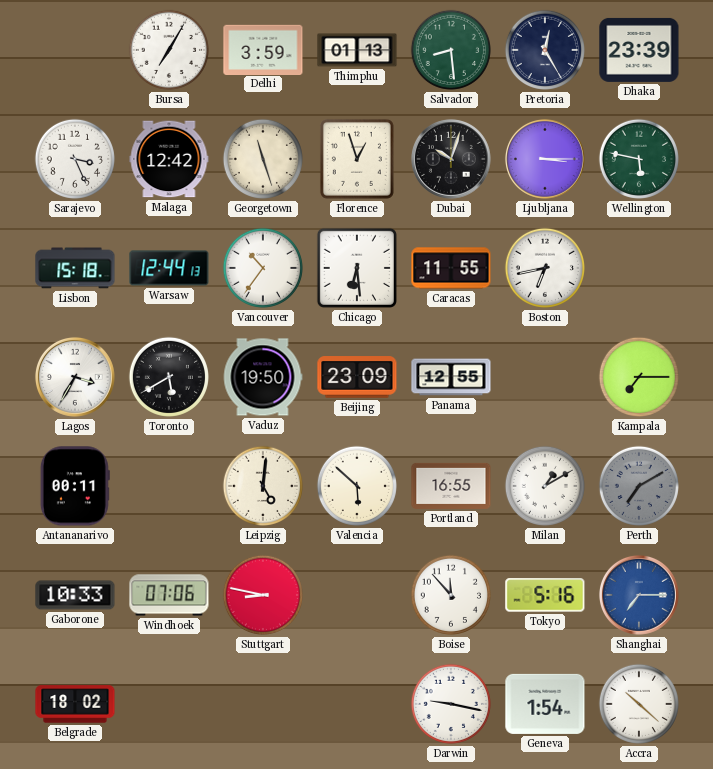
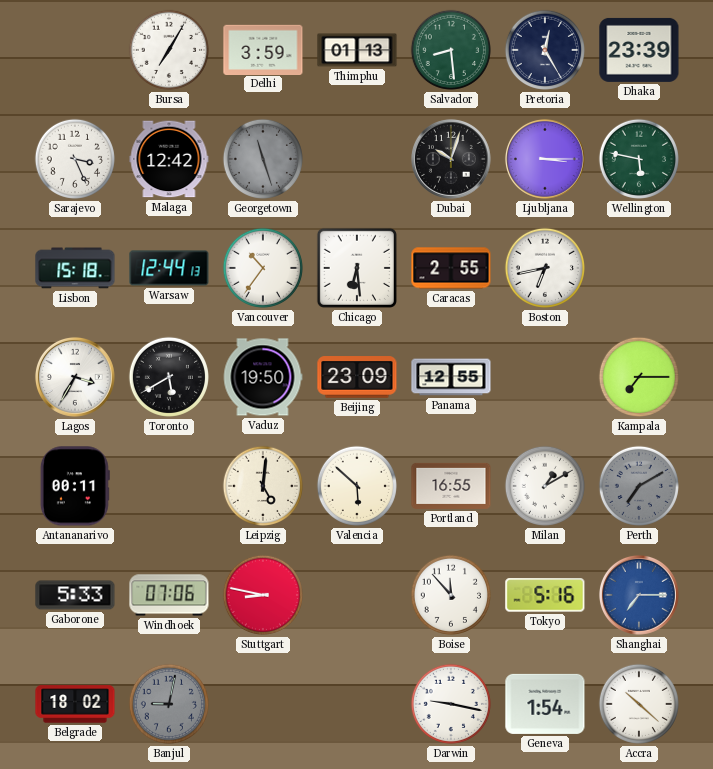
Georgetown dial: cream -> grey (263, 159)
Florence: 12:57 -> none (357, 159)
Caracas: 11:55 -> 2:55 (451, 268)
Gaborone: 10:33 -> 5:33 (75, 595)
Banjul: none -> 9:02 (169, 704)
